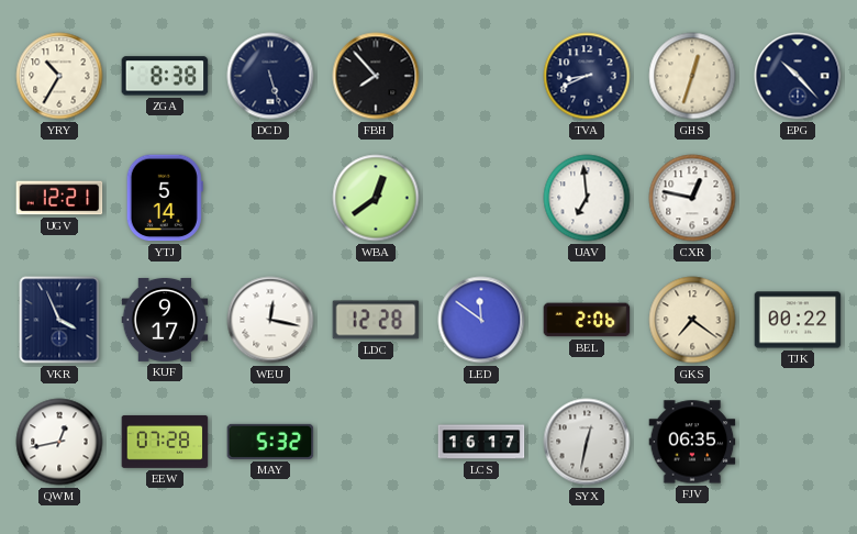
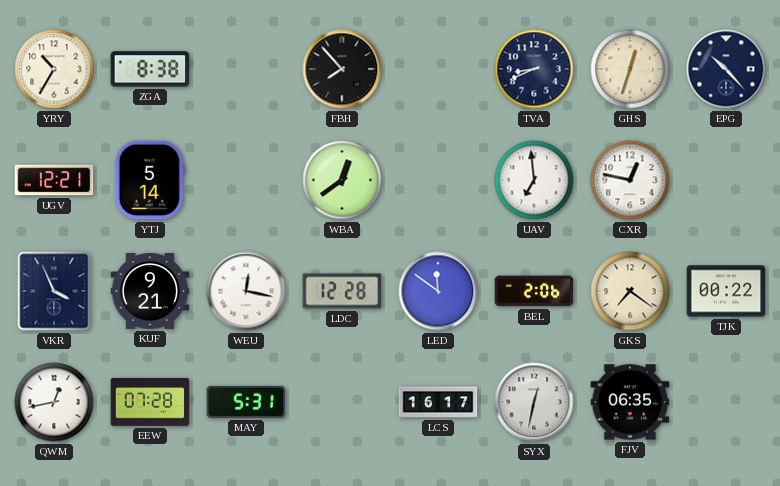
DCD: 5:27 -> none (270, 76)
KUF: 9:17 -> 9:21 (150, 291)
MAY: 5:32 -> 5:31 (246, 402)
